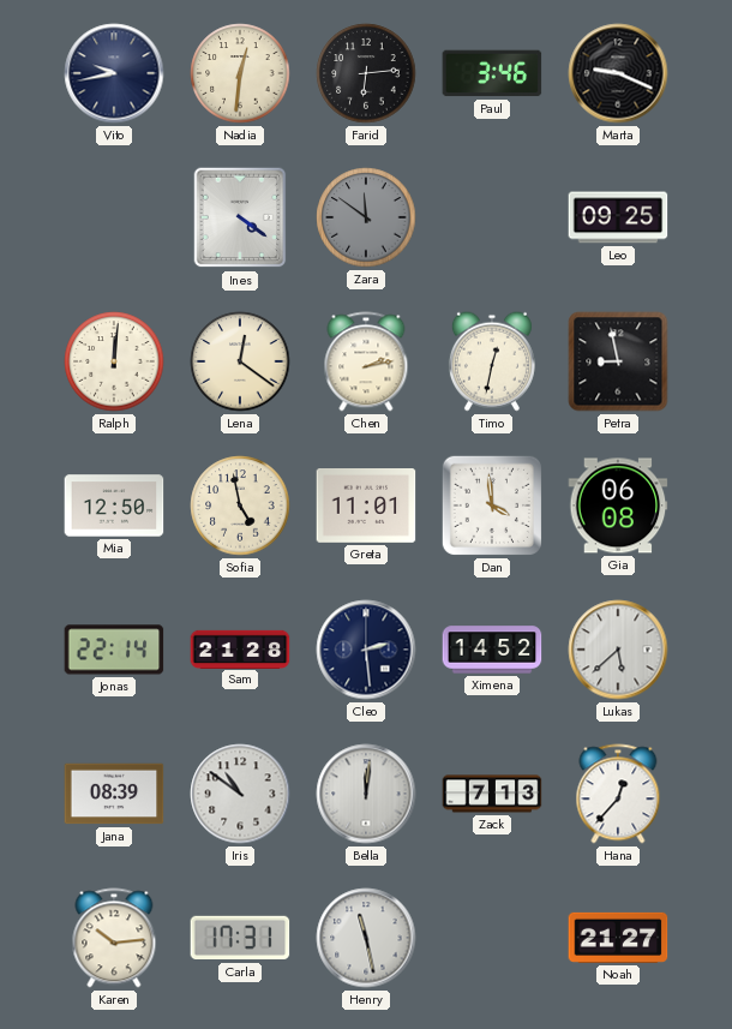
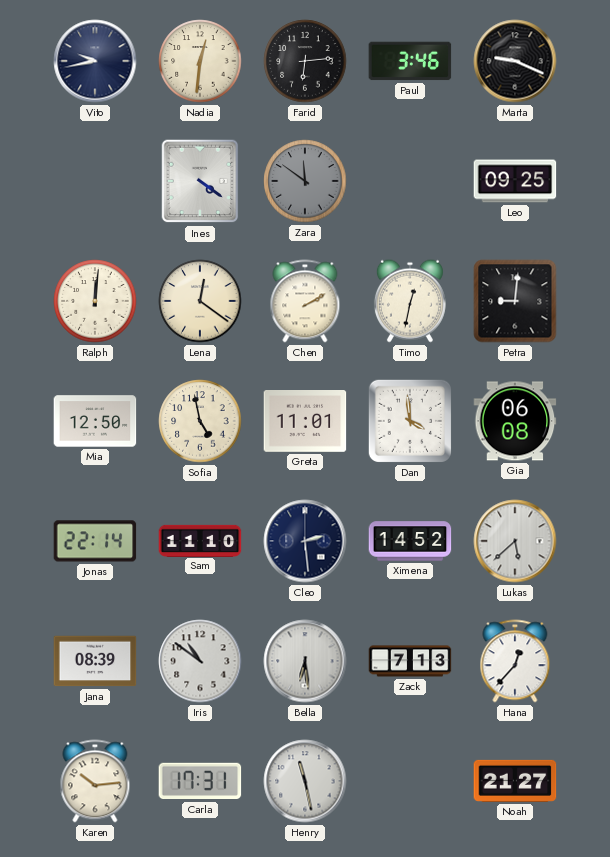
Chen: 2:13 -> 2:10 (305, 301)
Petra: 8:58 -> 9:01 (515, 301)
Sam: 21:28 -> 11:10 (200, 540)
Bella: 12:01 -> 6:29 (305, 661)
